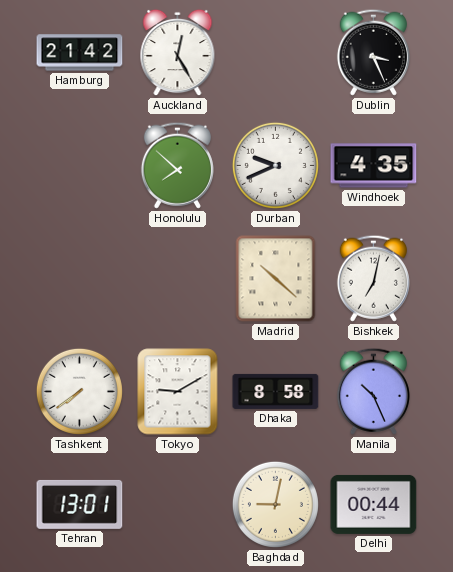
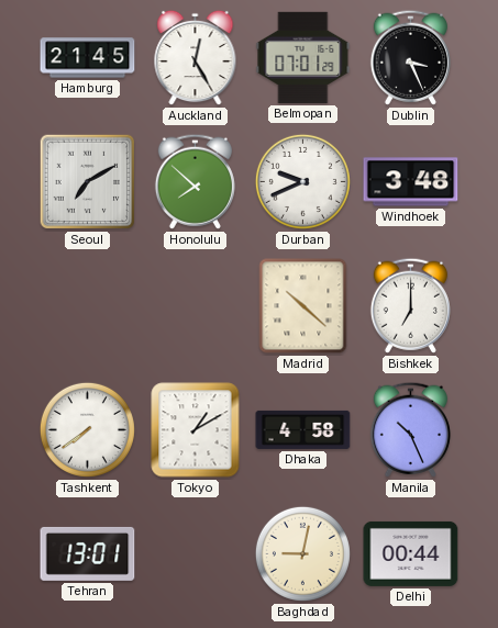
Hamburg: 21:42 -> 21:45 (88, 58)
Belmopan: none -> 07:01 (303, 57)
Seoul: none -> 7:10 (88, 182)
Windhoek: 4:35 -> 3:48 (411, 182)
Bishkek: 7:02 -> 7:00 (410, 305)
Tokyo: 9:10 -> 1:10 (196, 430)
Dhaka: 8:58 -> 4:58 (303, 429)
